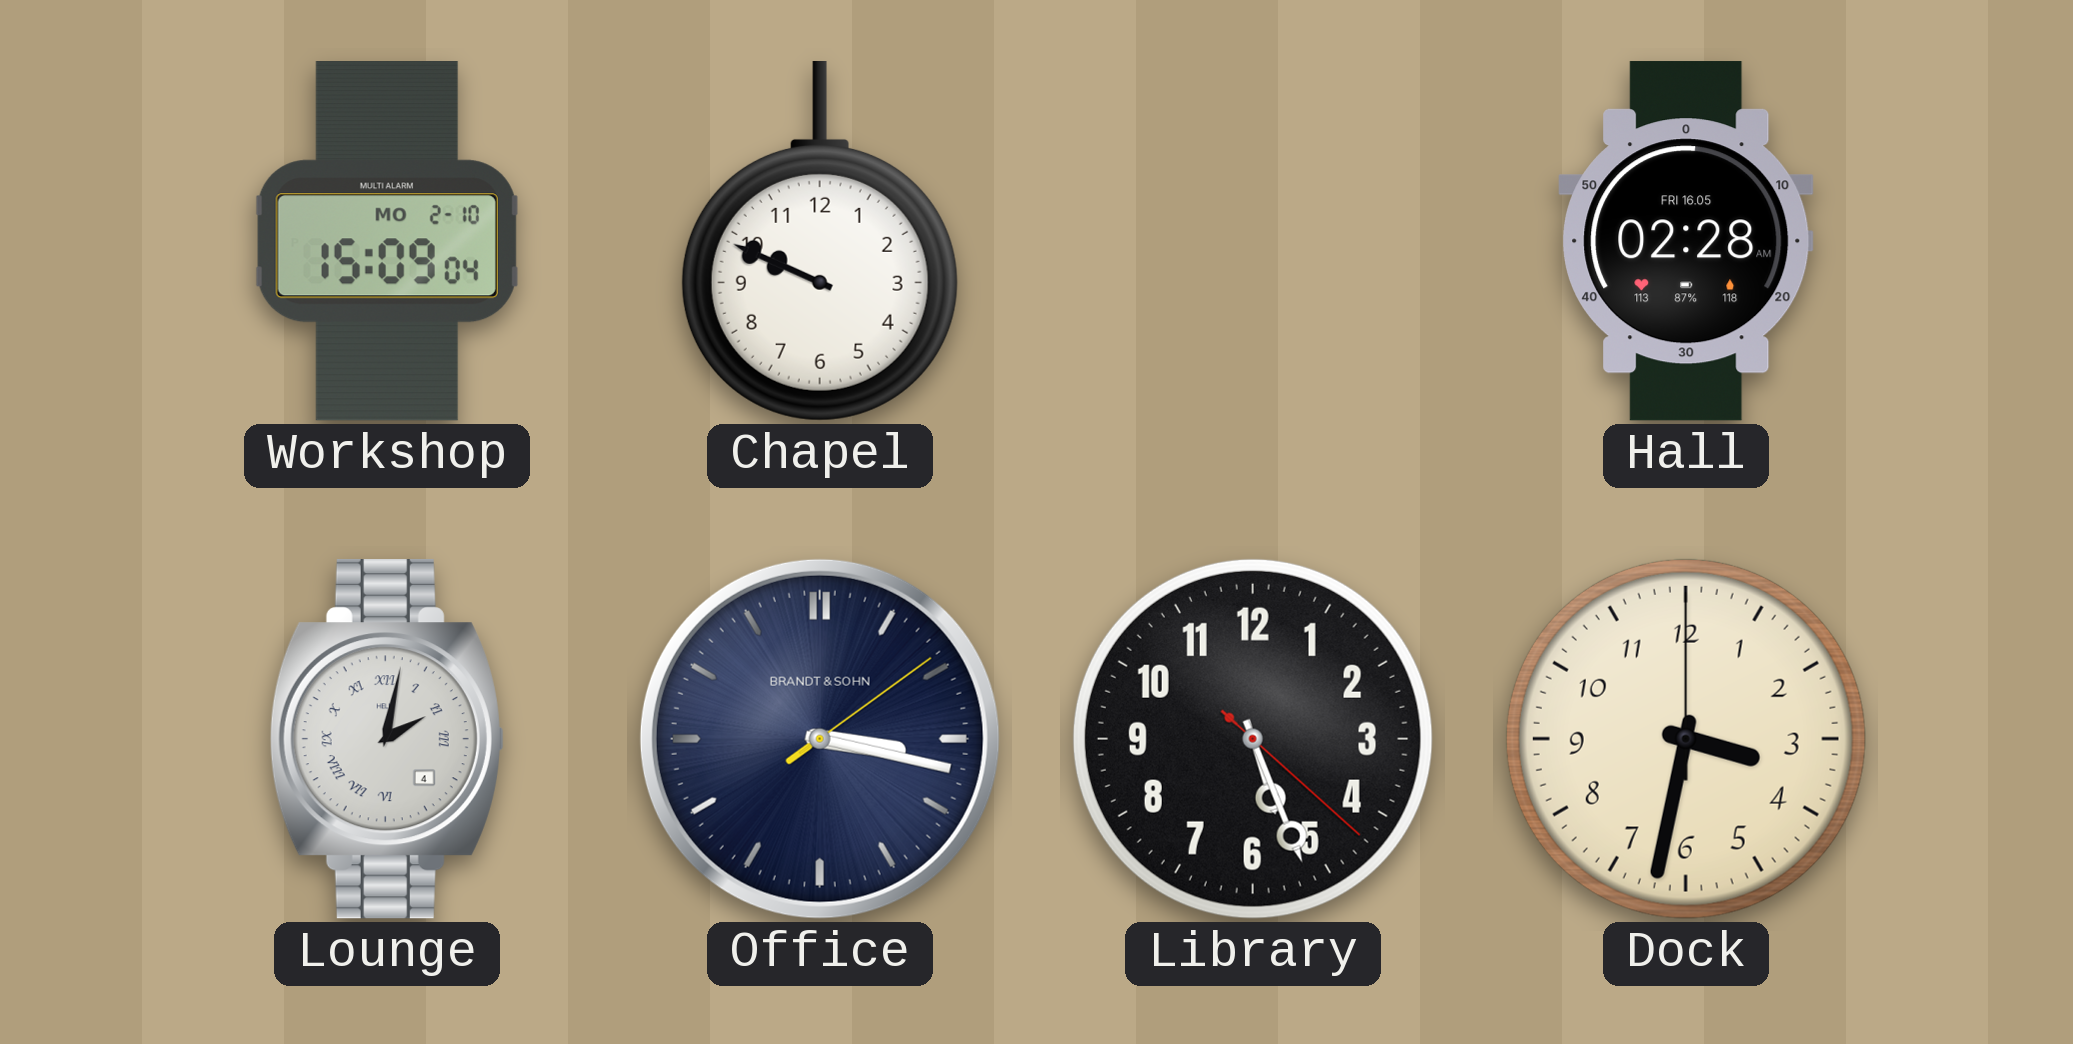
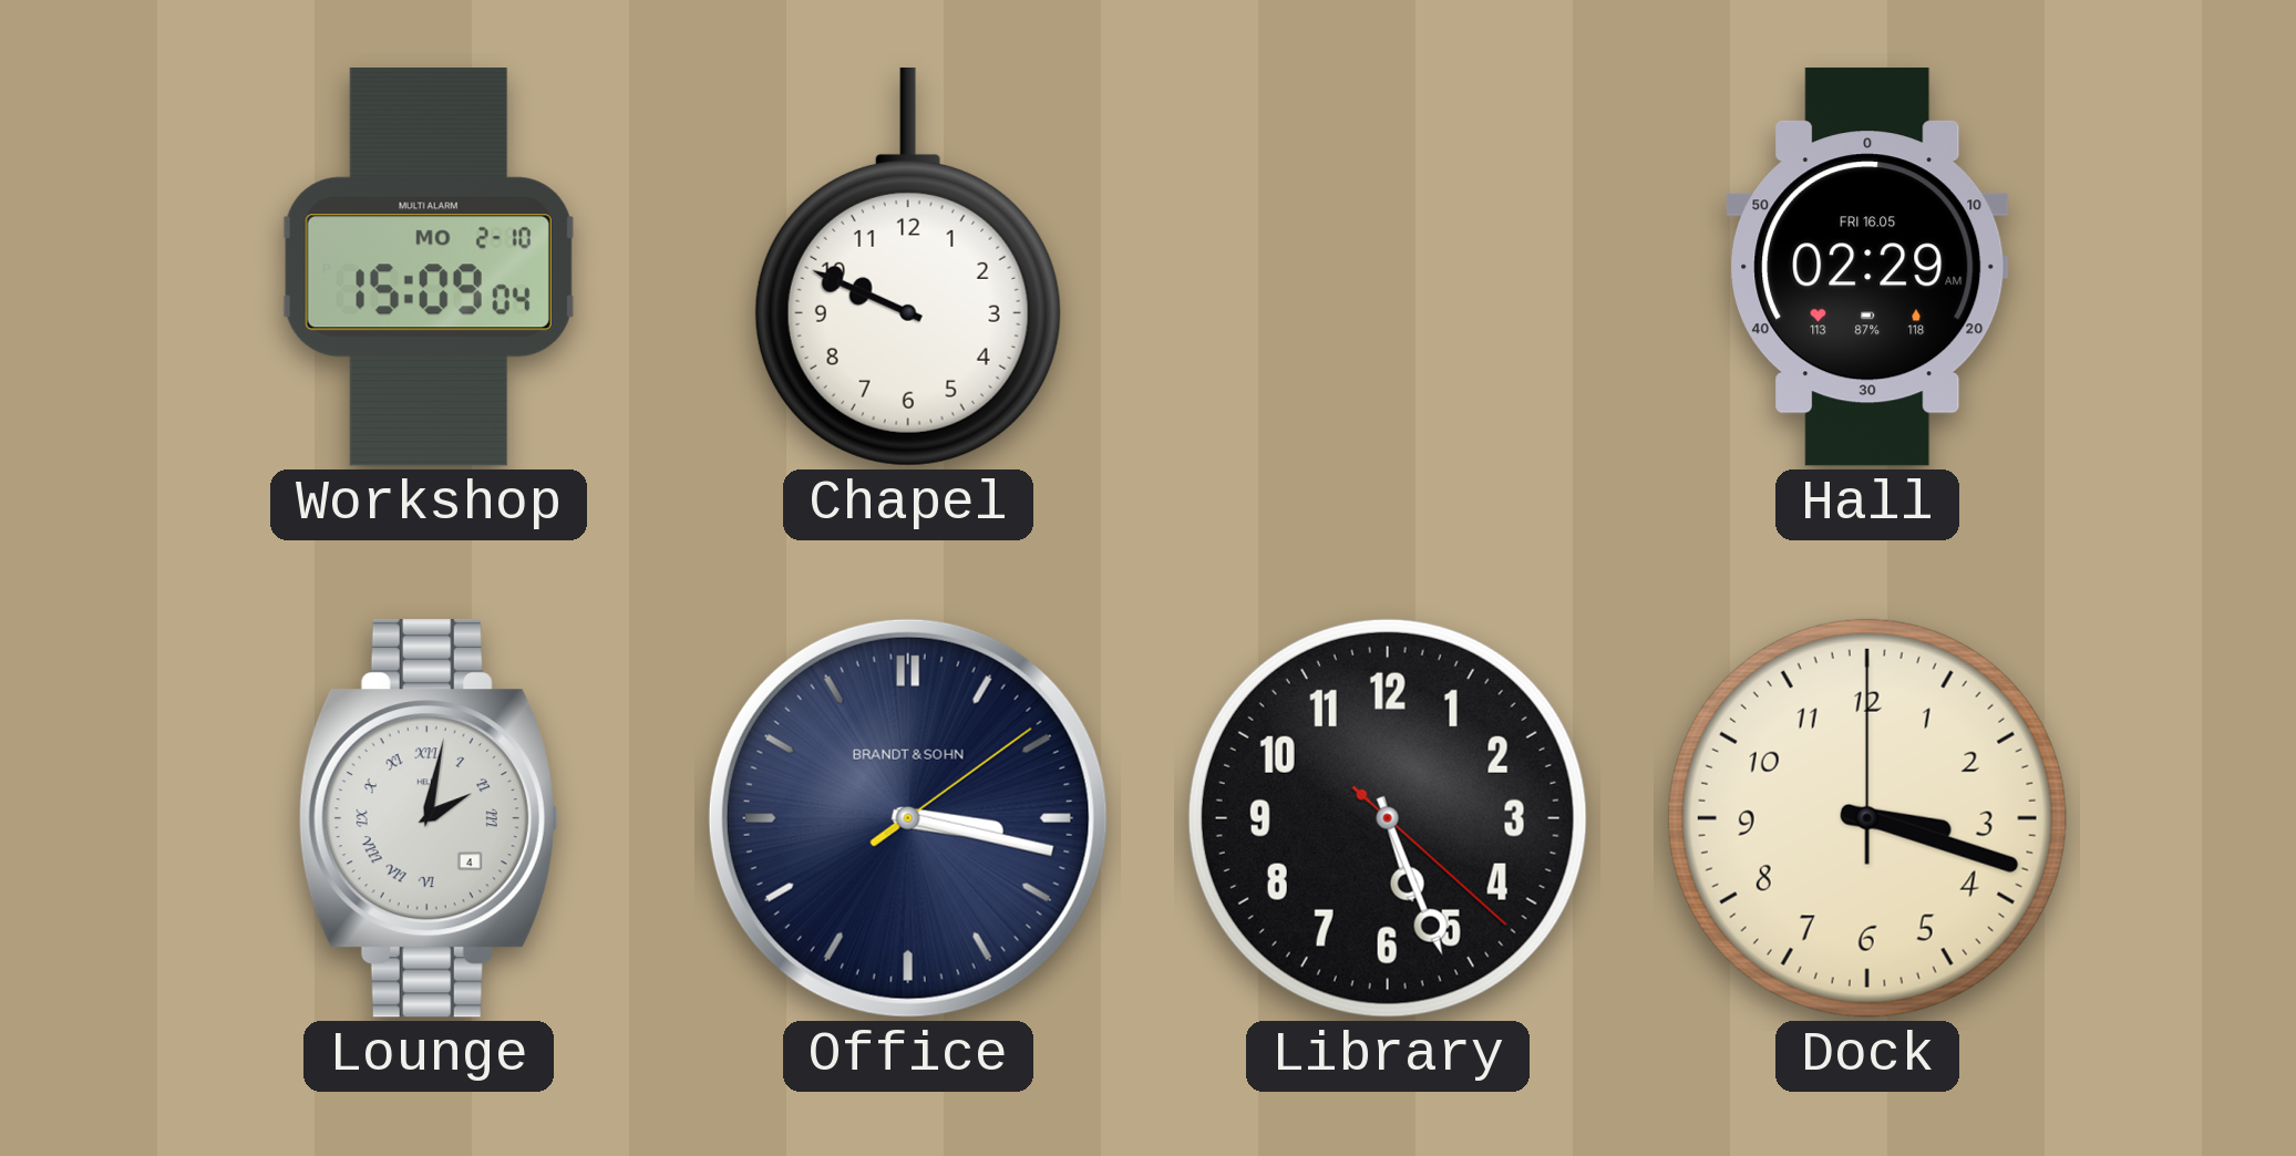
Hall: 02:28 -> 02:29 (1867, 267)
Dock: 3:32 -> 3:18 (1867, 818)
